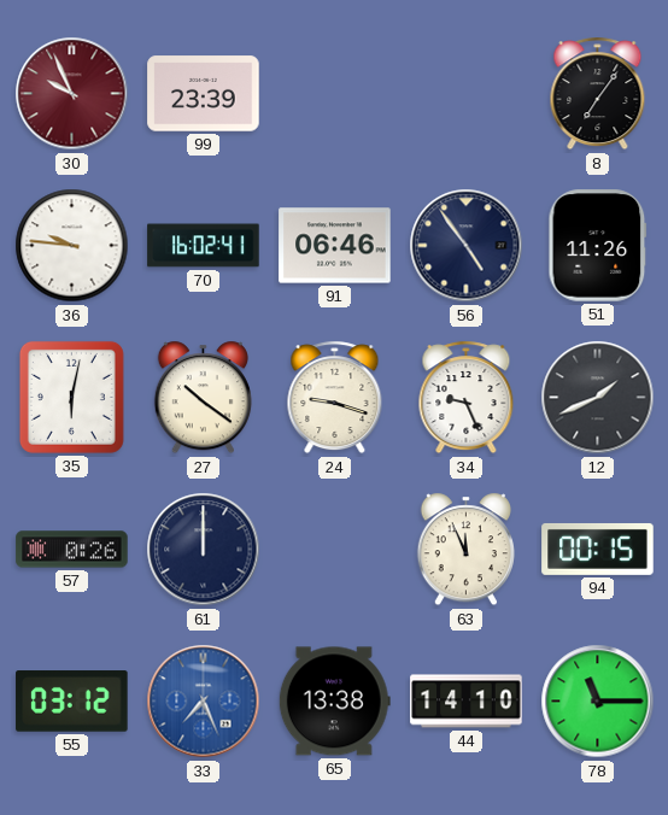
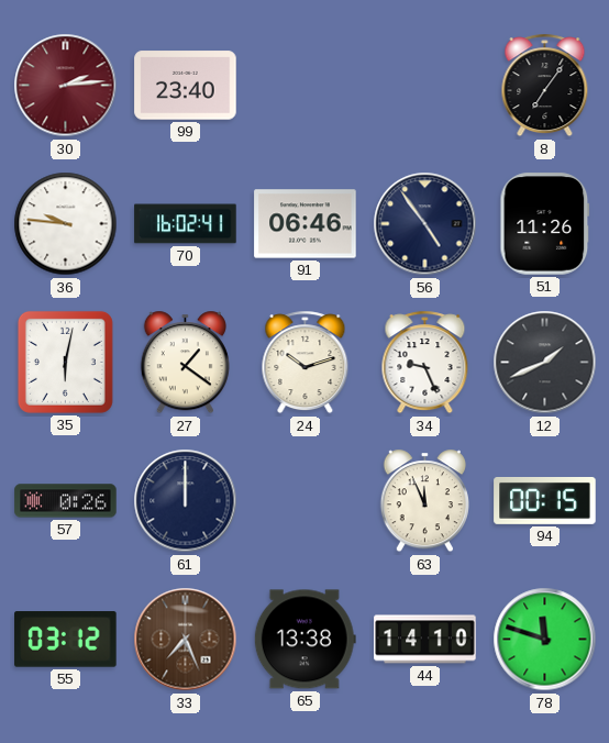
30: 9:56 -> 2:14 (66, 86)
99: 23:39 -> 23:40 (186, 86)
27: 10:21 -> 1:21 (185, 363)
24: 9:18 -> 10:12 (306, 363)
33 dial: blue -> brown (186, 640)
78: 11:15 -> 11:48 (545, 640)
